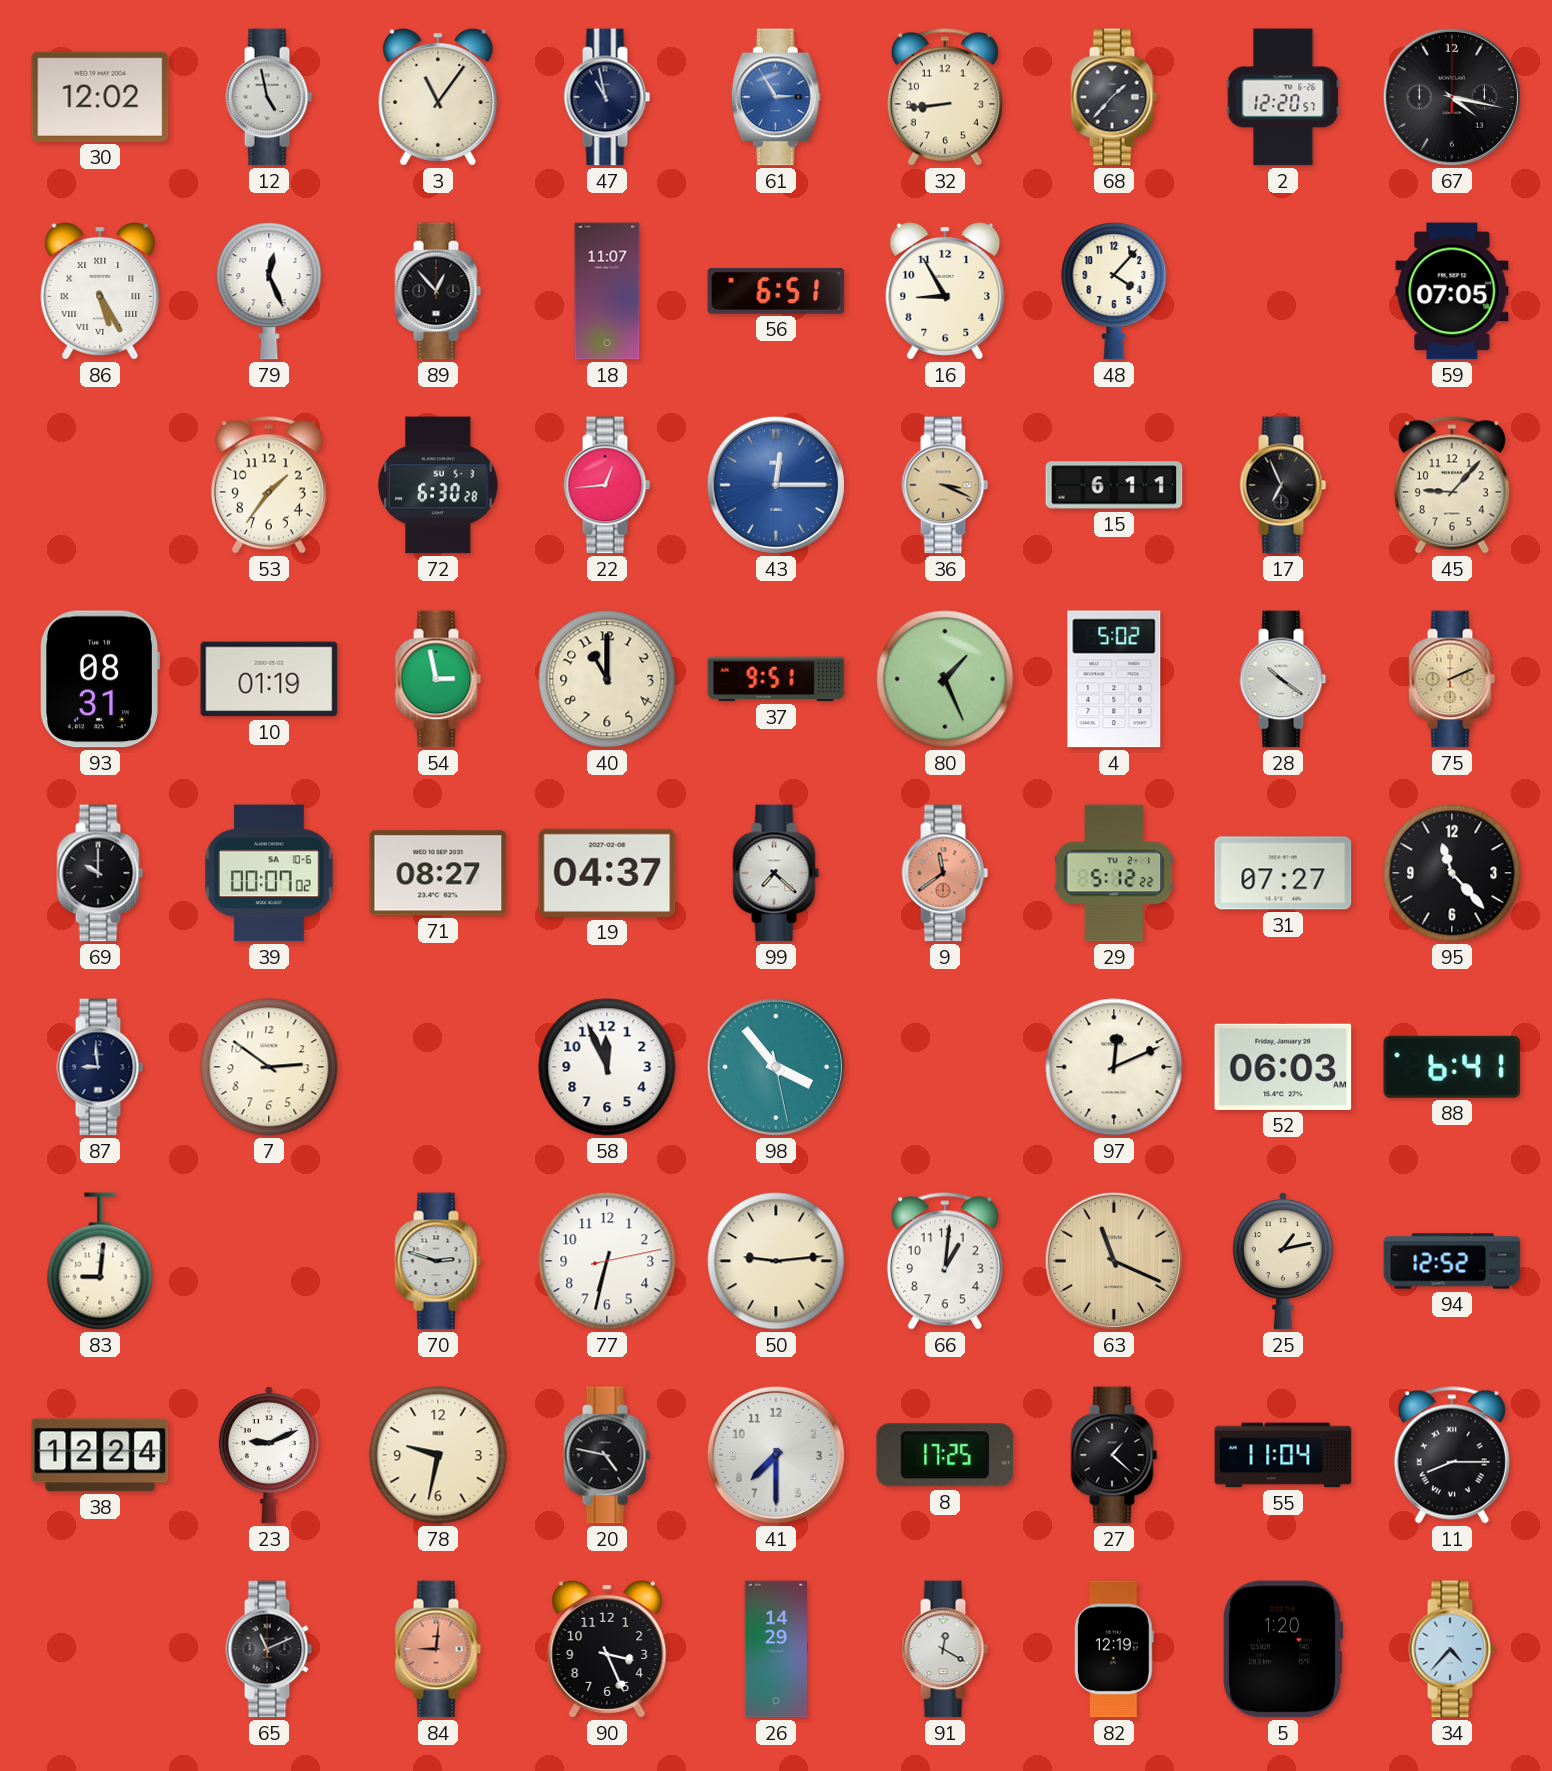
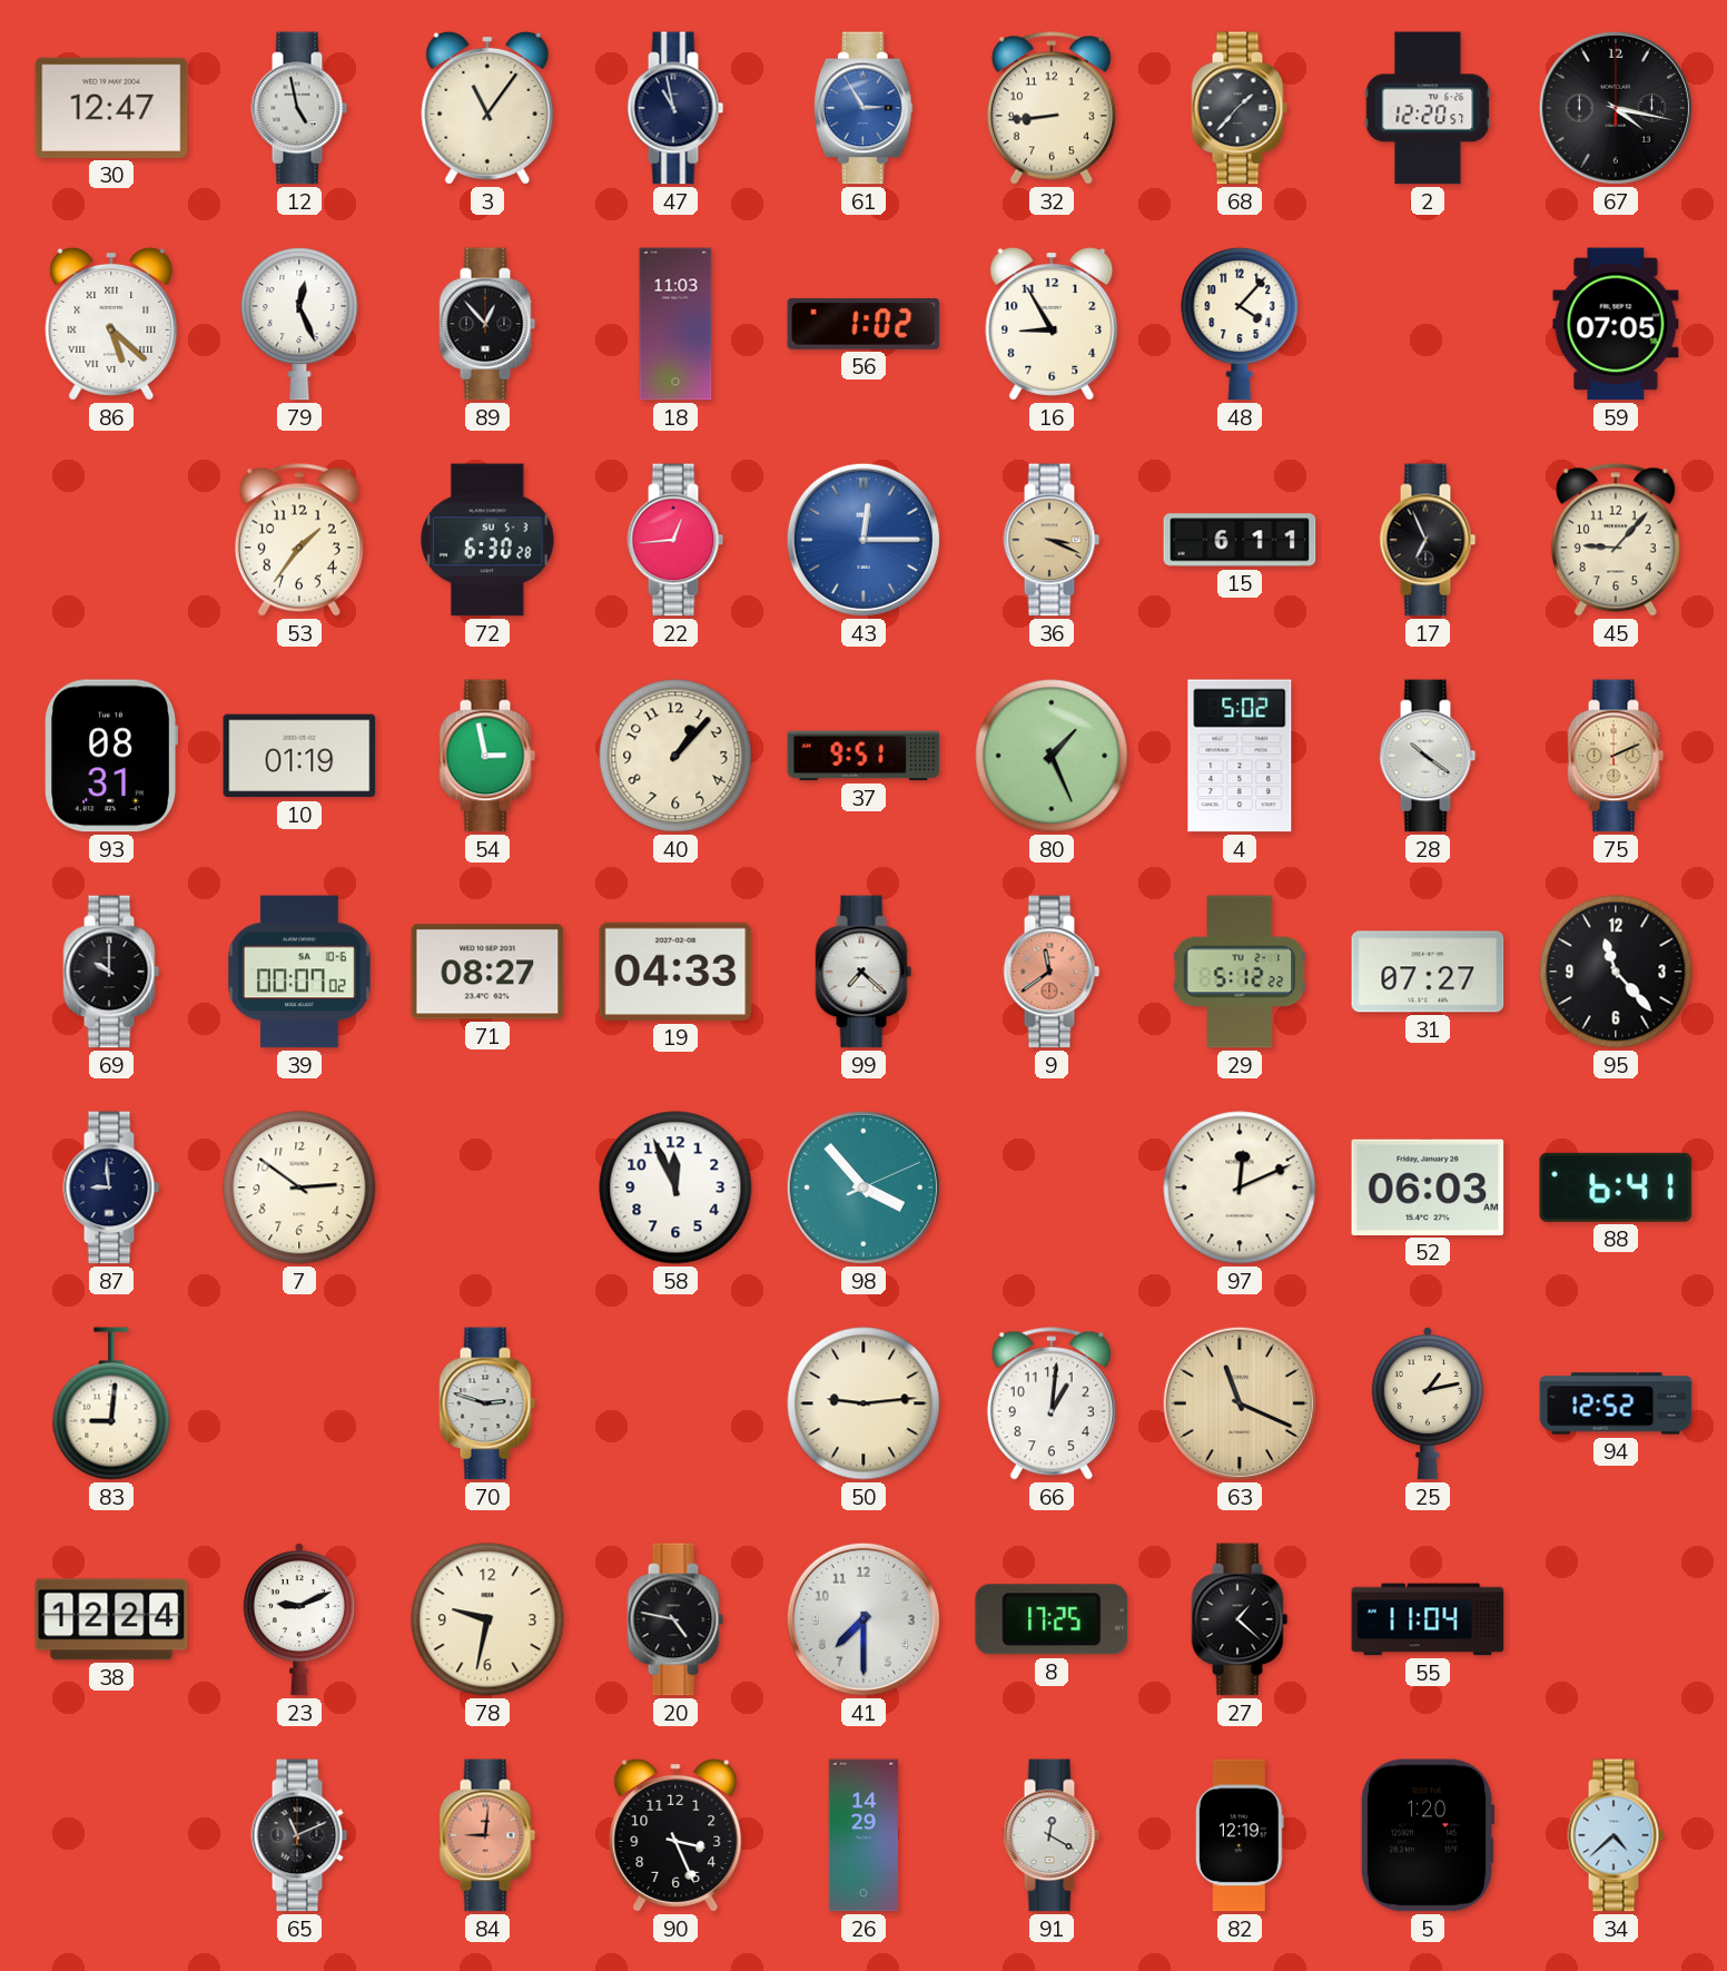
30: 12:02 -> 12:47 (111, 108)
86: 5:25 -> 5:22 (111, 324)
18: 11:07 -> 11:03 (675, 324)
56: 6:51 -> 1:02 (863, 324)
40: 11:00 -> 1:07 (675, 756)
19: 04:37 -> 04:33 (675, 972)
98: 3:53:28 -> 3:53:11 (863, 1187)
77: 6:32 -> none (607, 1261)
11: 8:15 -> none (1452, 1455)
34: 4:37 -> 4:38 (1616, 1835)
